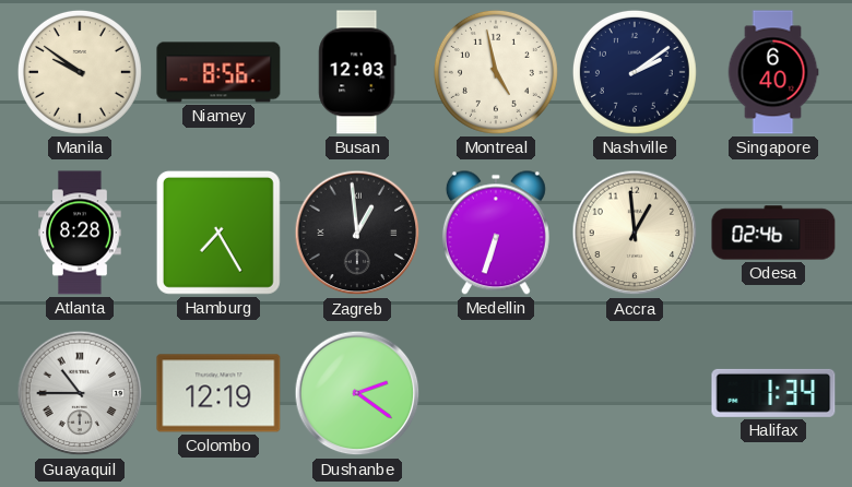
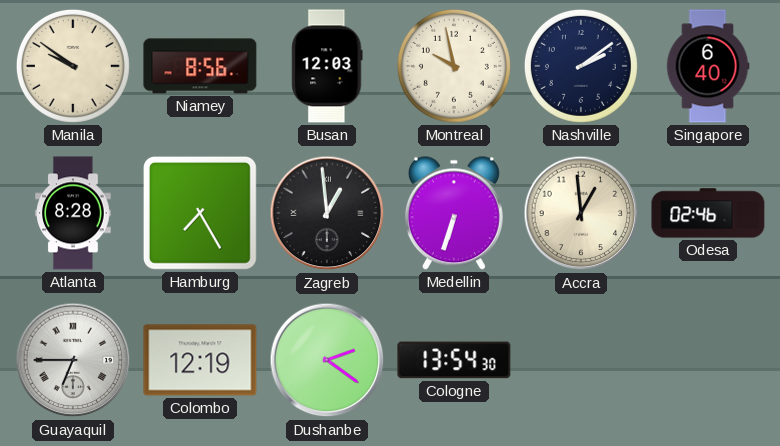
Montreal: 4:58 -> 9:58 (454, 66)
Guayaquil: 10:45 -> 6:45 (73, 360)
Cologne: none -> 13:54 (454, 360)
Halifax: 1:34 -> none (773, 393)
